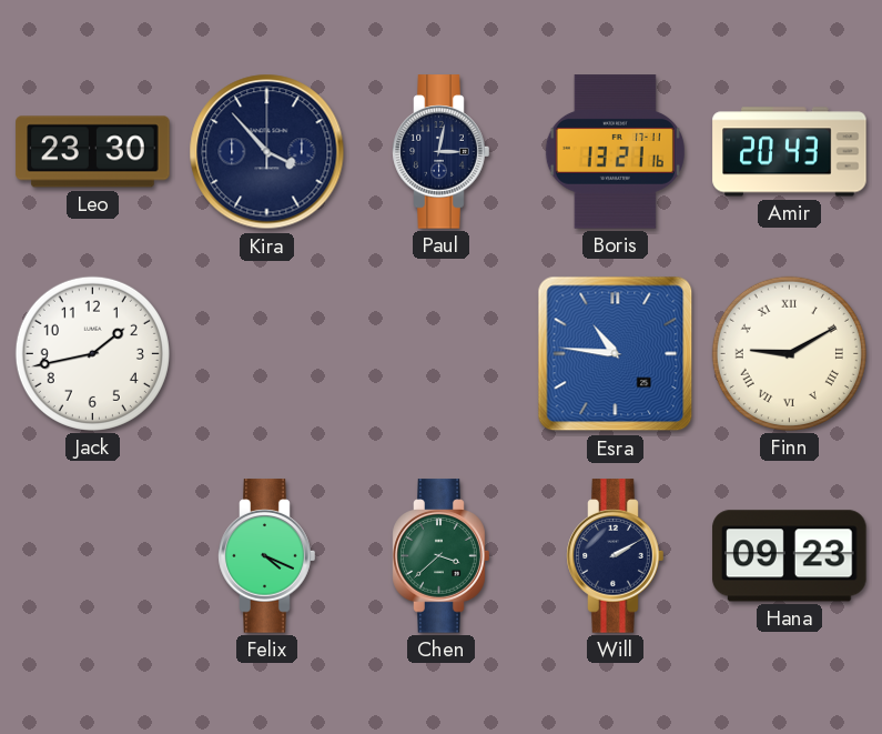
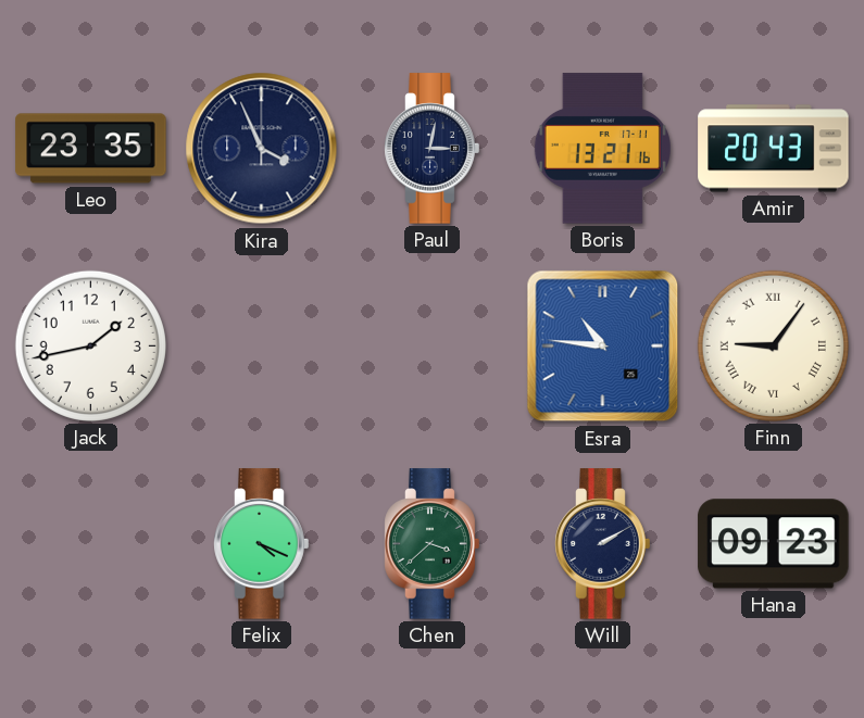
Leo: 23:30 -> 23:35 (91, 149)
Kira: 3:53 -> 3:56 (262, 149)
Finn: 9:10 -> 9:06 (773, 345)
